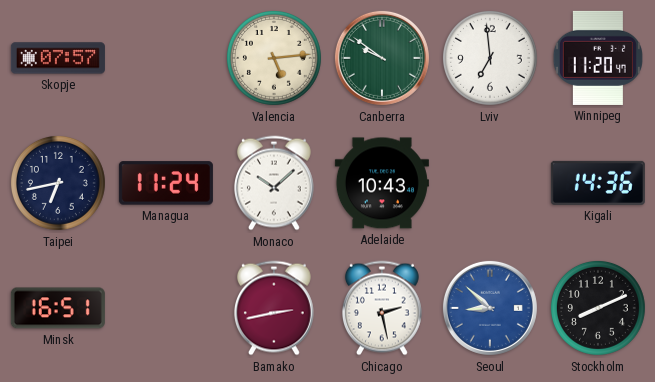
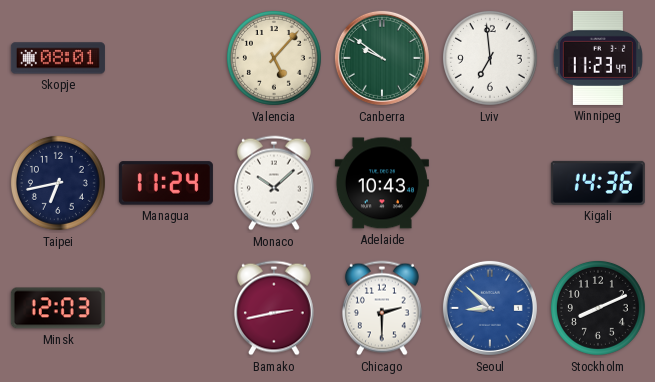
Skopje: 07:57 -> 08:01 (58, 58)
Valencia: 5:14 -> 5:07 (274, 58)
Winnipeg: 11:20 -> 11:23 (598, 58)
Minsk: 16:51 -> 12:03 (58, 308)
Chicago: 2:28 -> 2:30 (382, 308)
